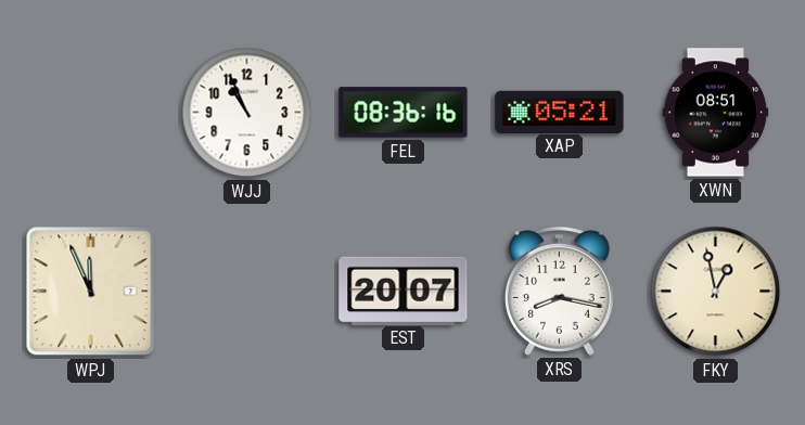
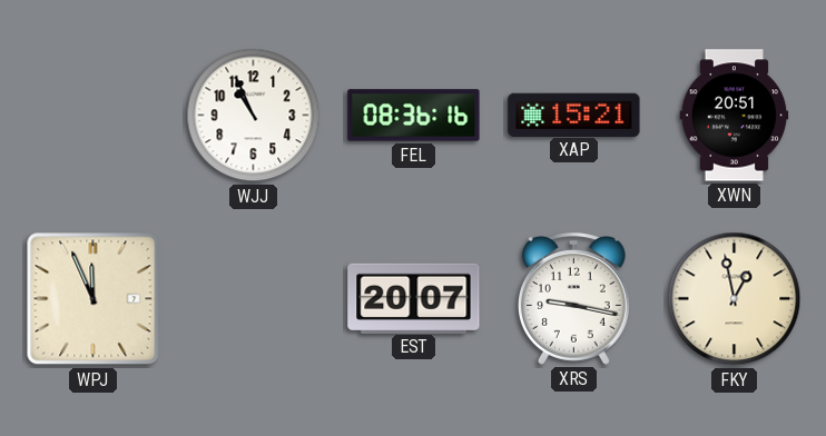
XAP: 05:21 -> 15:21 (574, 115)
XWN: 08:51 -> 20:51 (735, 116)
XRS: 8:17 -> 9:17 (573, 299)
